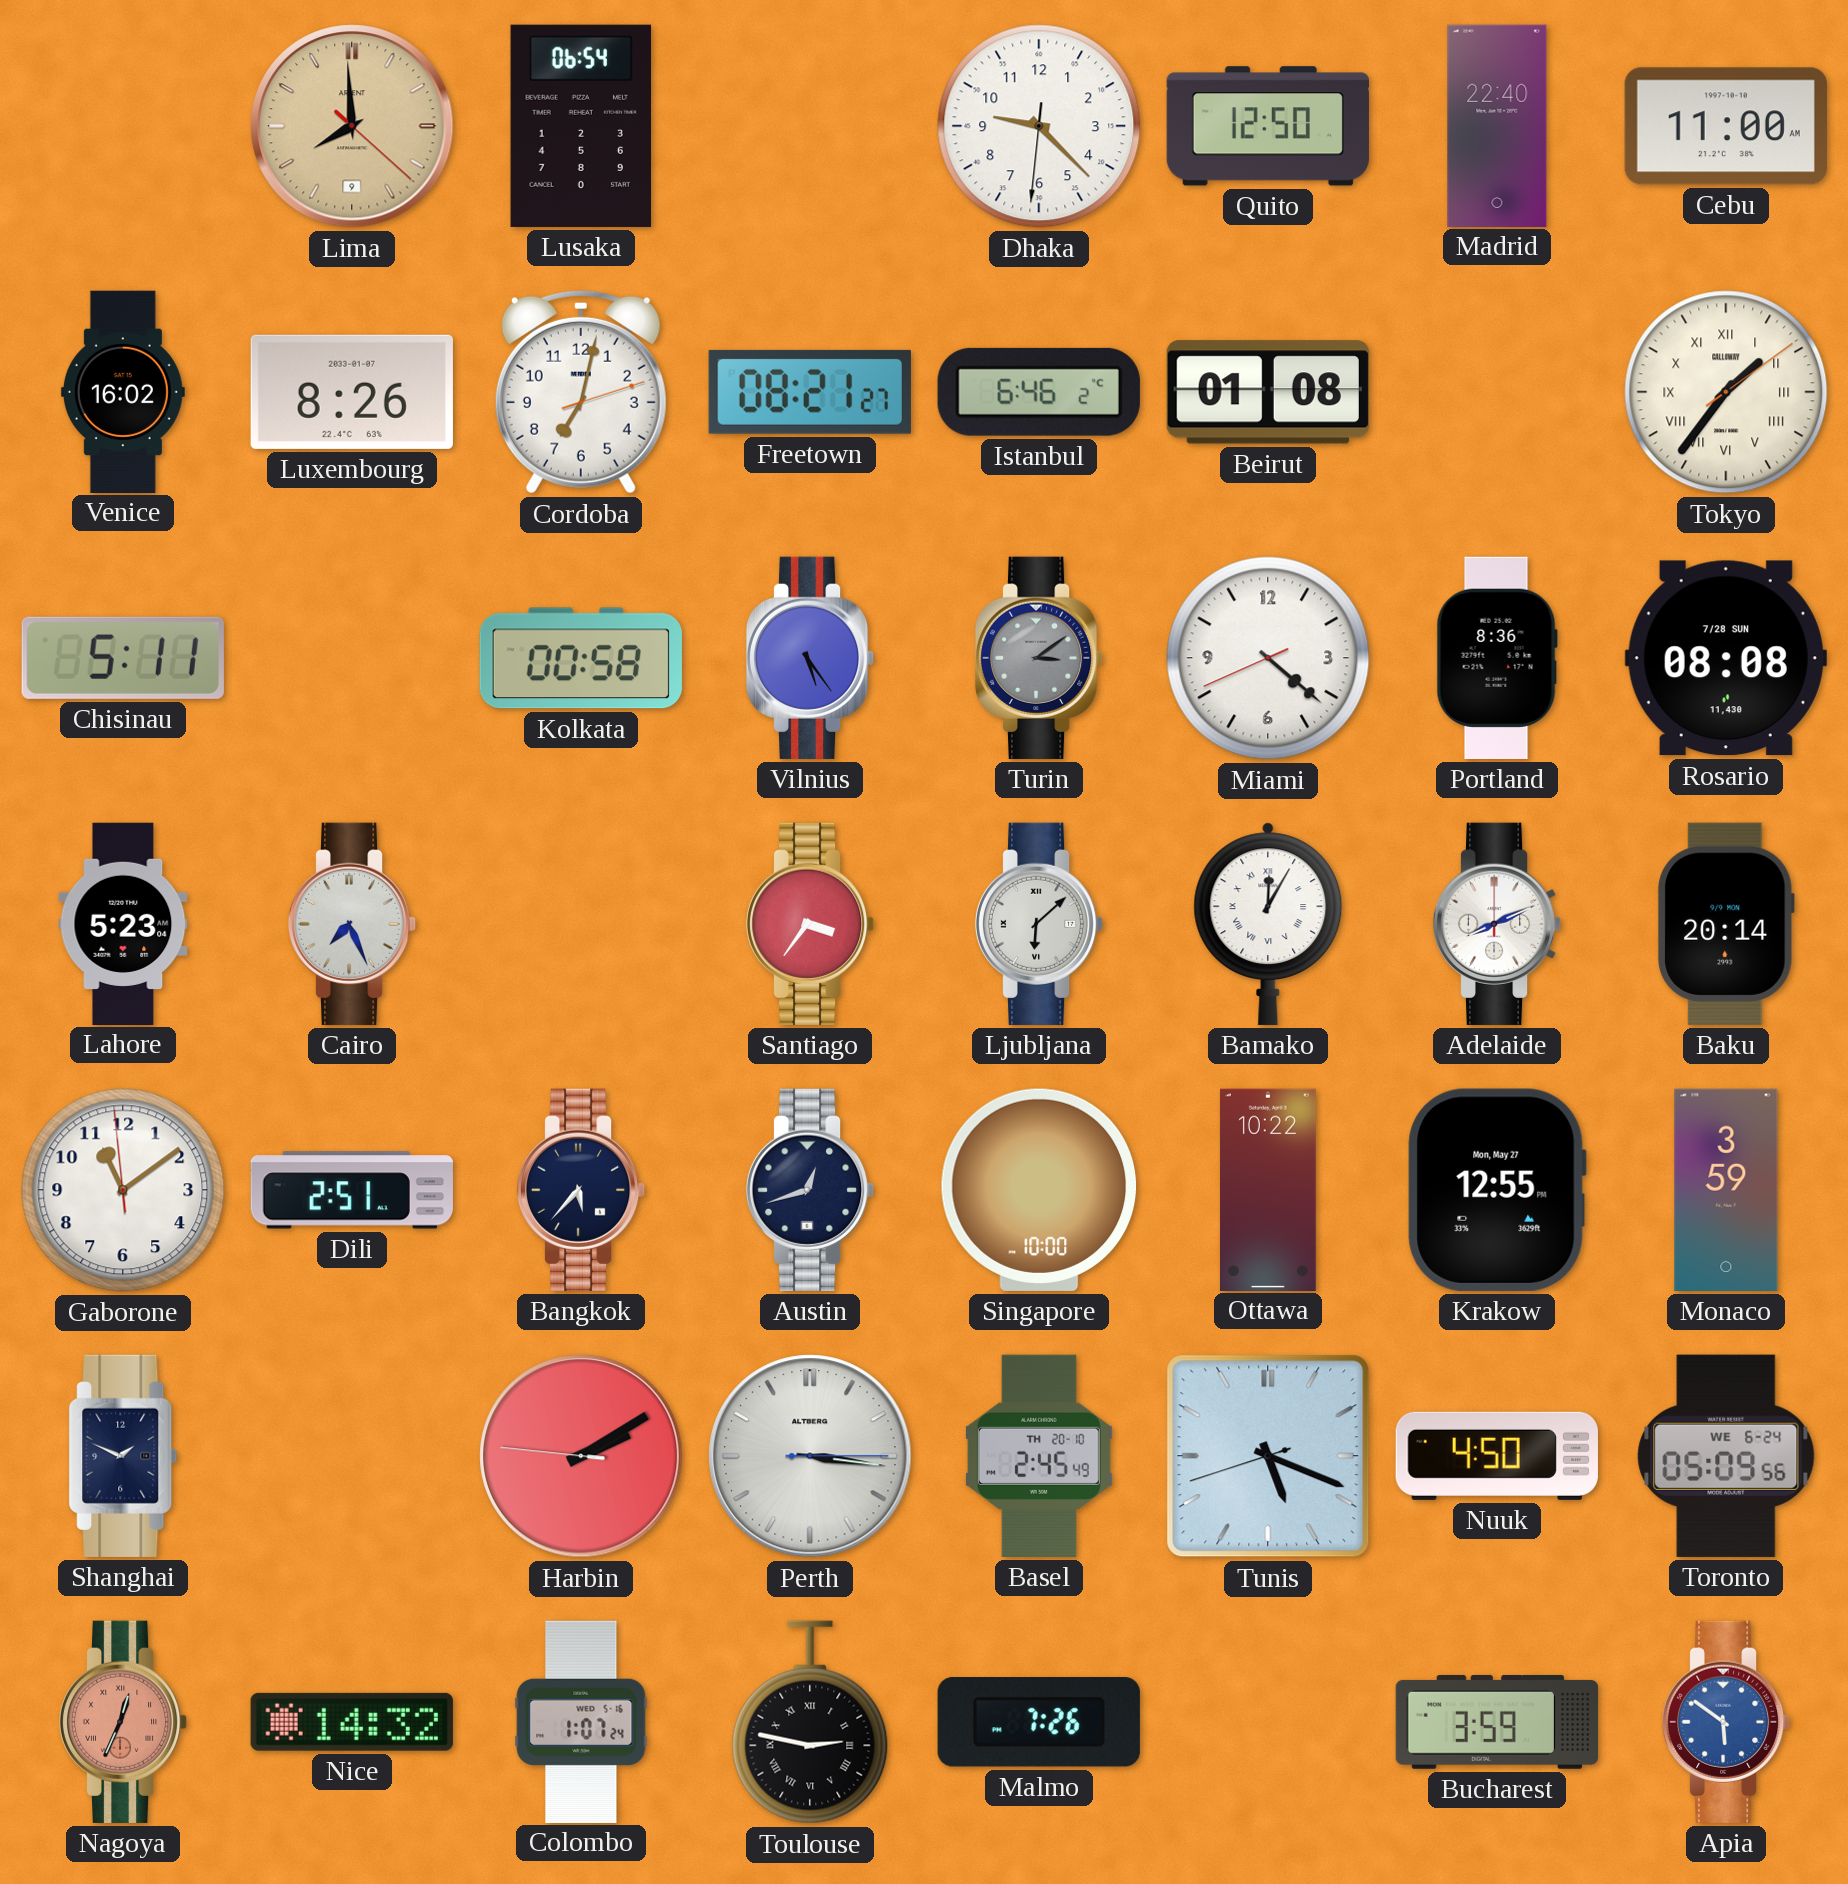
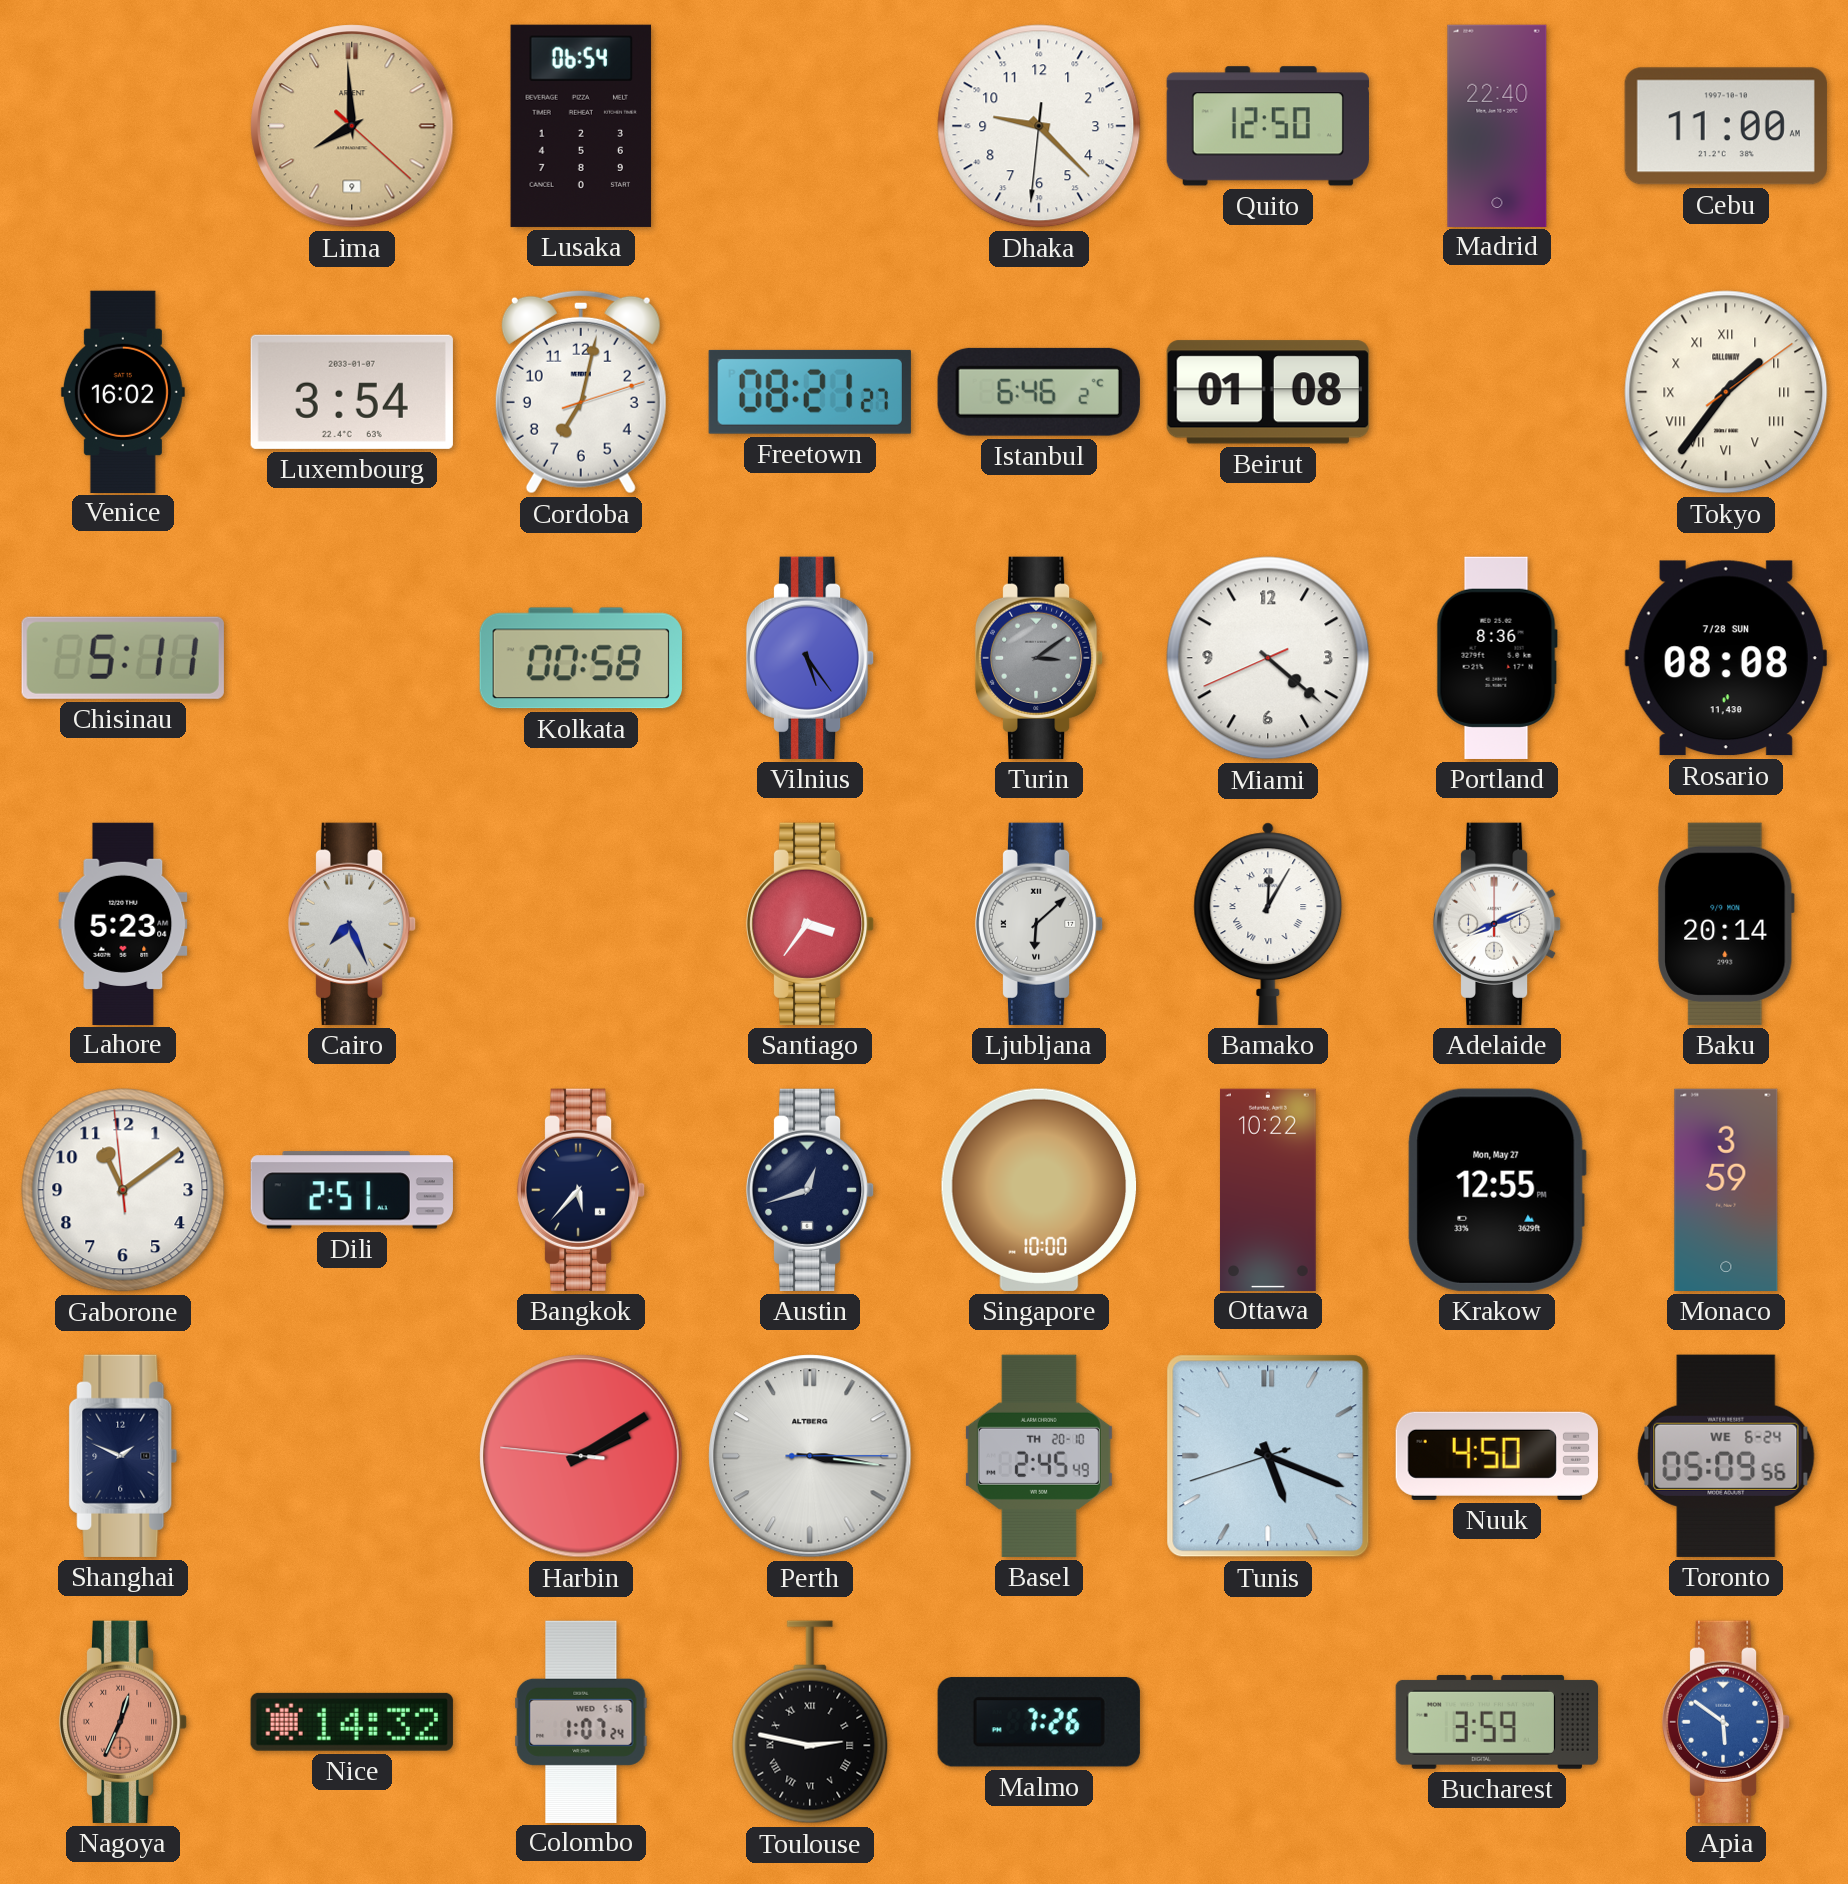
Luxembourg: 8:26 -> 3:54 (352, 392)
